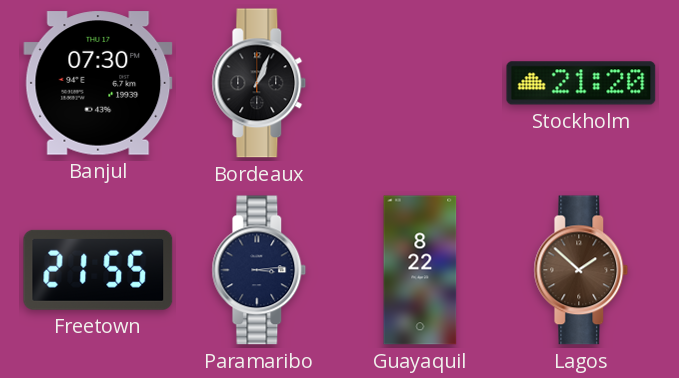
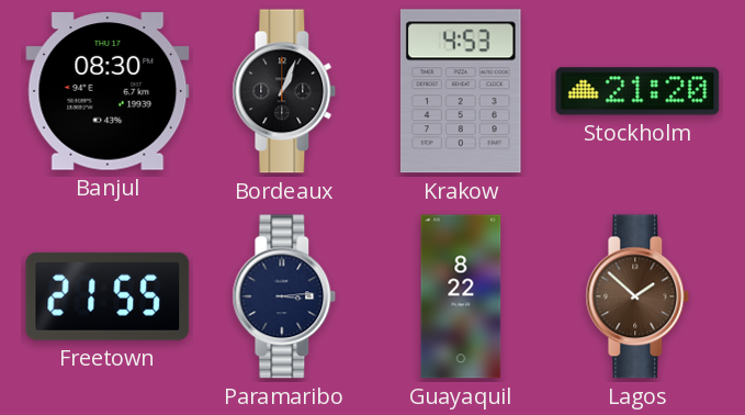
Banjul: 07:30 -> 08:30 (108, 91)
Krakow: none -> 4:53 (462, 91)
